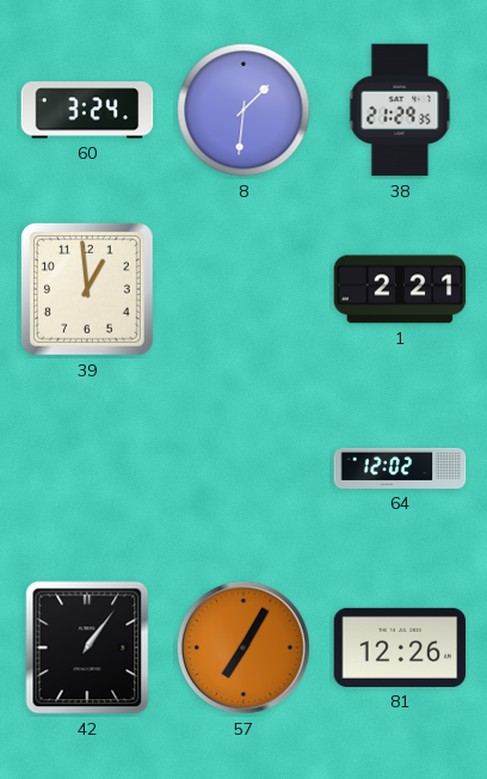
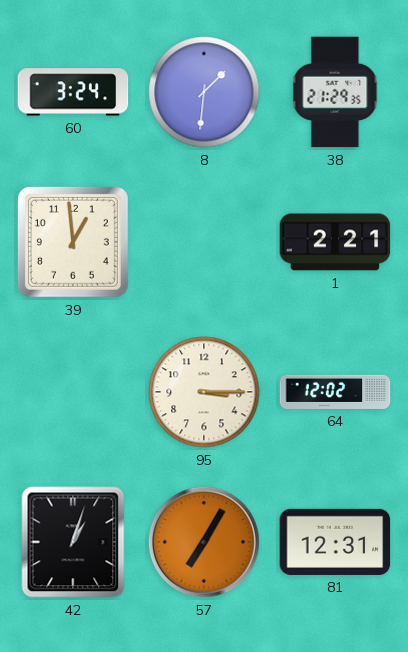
95: none -> 3:15 (204, 392)
42: 1:06 -> 1:03 (73, 542)
81: 12:26 -> 12:31 (335, 542)
